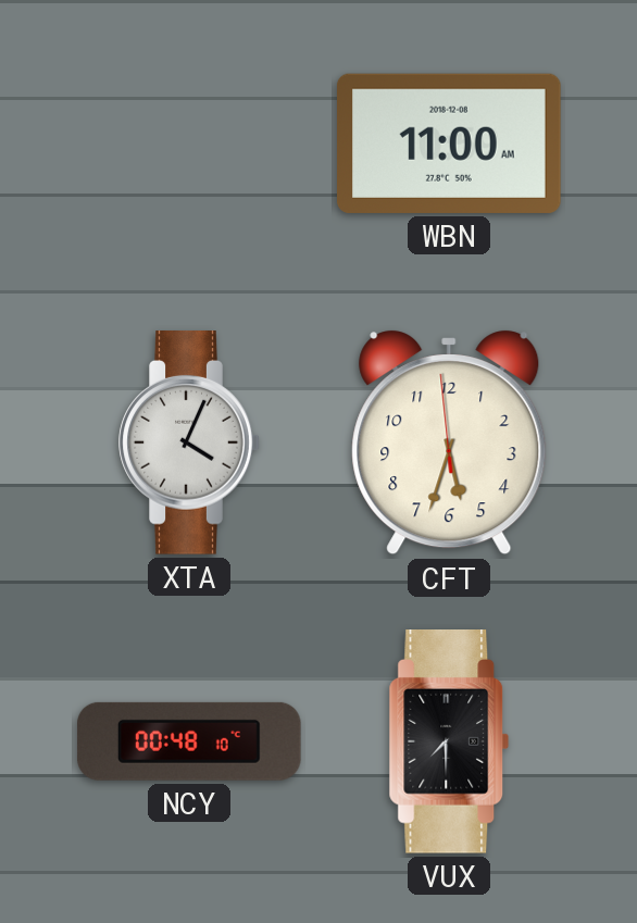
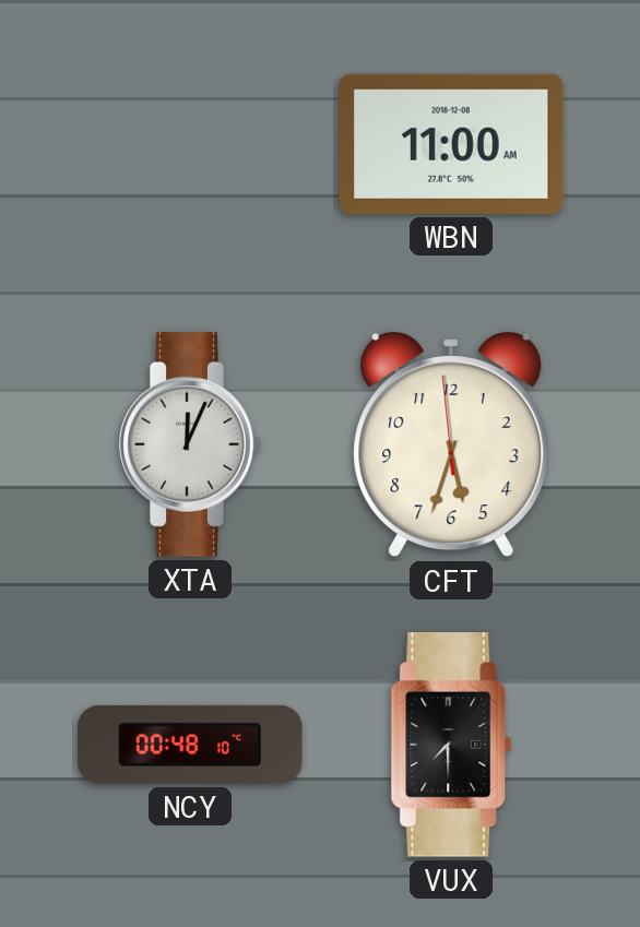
XTA: 4:04 -> 12:04 (190, 445)
